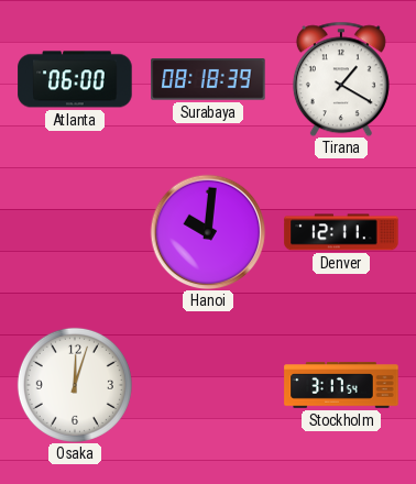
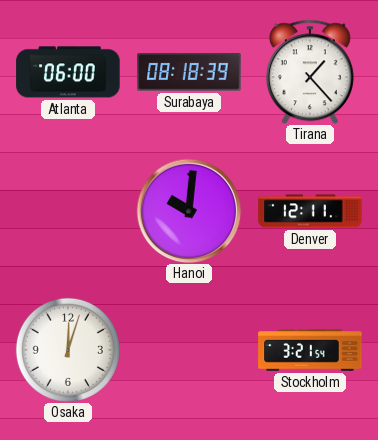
Tirana: 1:20 -> 1:23 (310, 72)
Stockholm: 3:17 -> 3:21 (310, 350)
